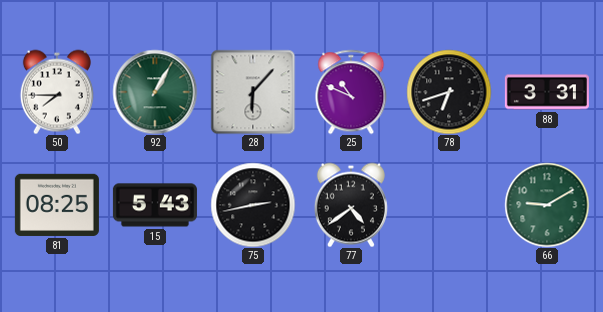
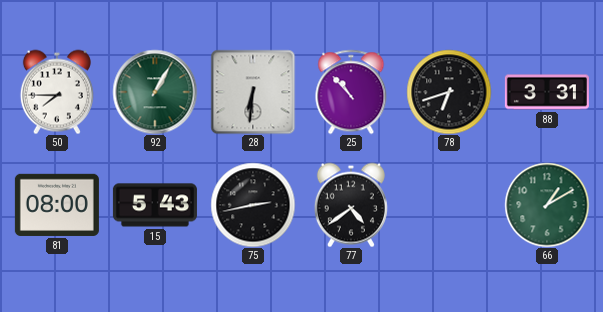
28: 6:07 -> 6:31 (253, 92)
25: 10:49 -> 10:53 (351, 92)
81: 08:25 -> 08:00 (57, 205)
66: 9:10 -> 1:10 (547, 205)
